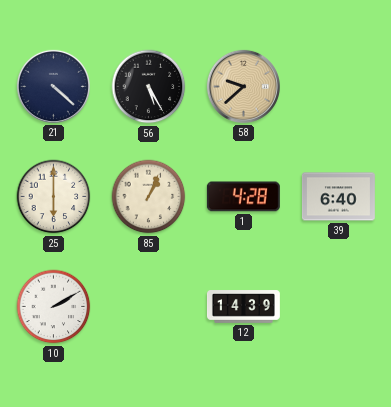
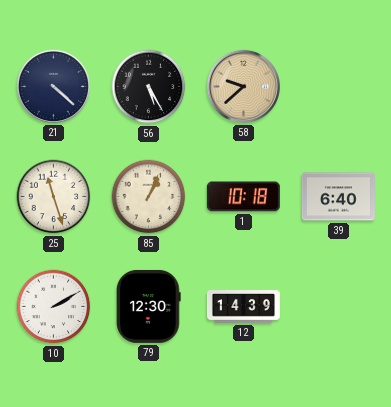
25: 6:00 -> 11:27 (54, 197)
1: 4:28 -> 10:18 (243, 197)
79: none -> 12:30 (149, 306)
